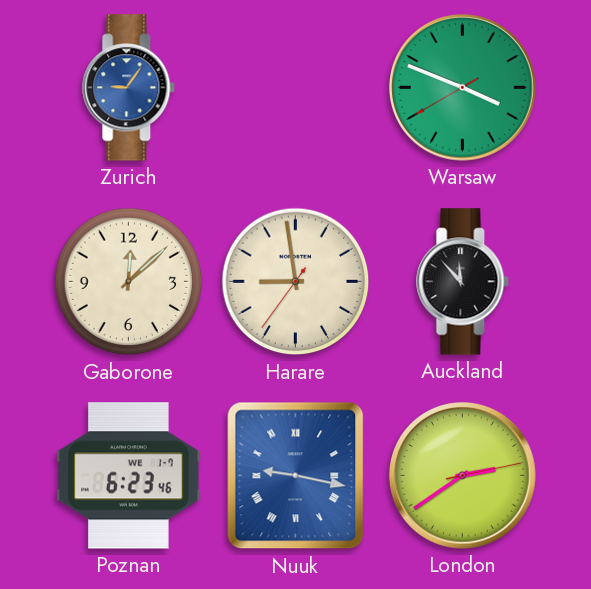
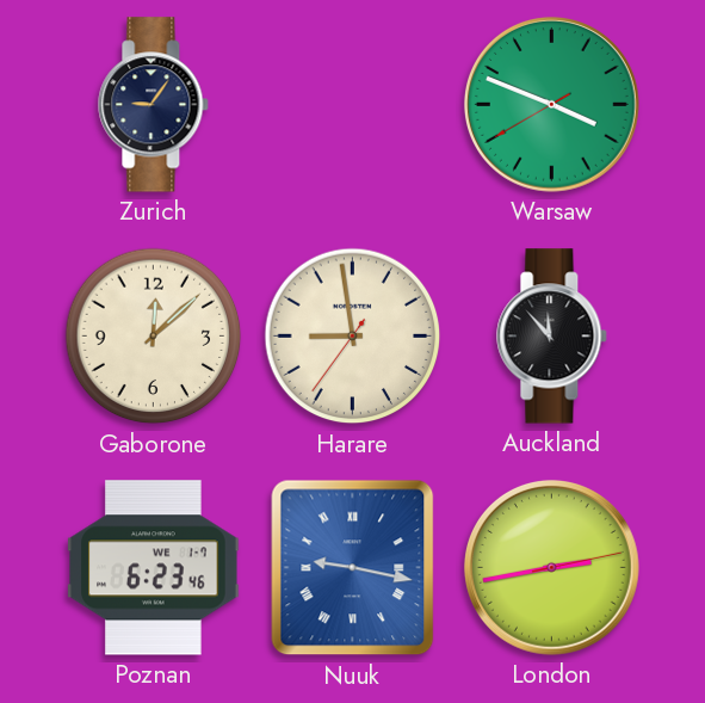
Zurich dial: blue -> navy (154, 105)
London: 2:39 -> 2:43 (551, 567)
